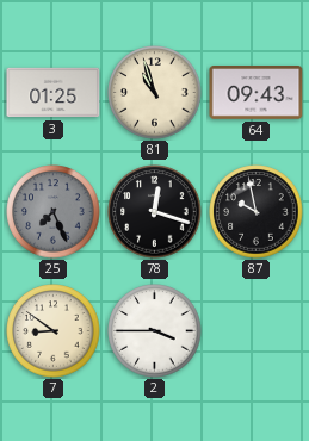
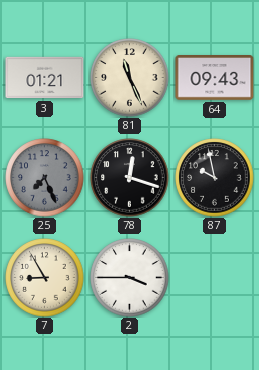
3: 01:25 -> 01:21 (45, 78)
81: 10:57 -> 11:26 (130, 78)
7: 8:51 -> 8:55 (45, 278)
